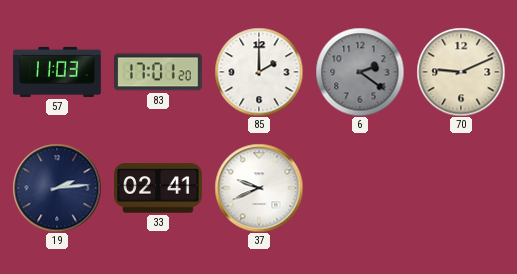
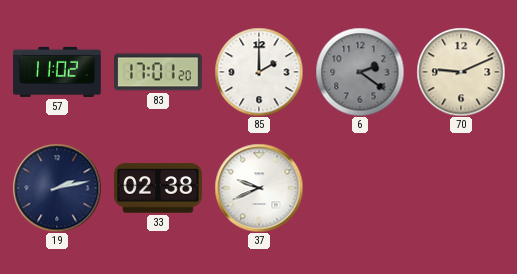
57: 11:03 -> 11:02 (57, 72)
19: 2:14 -> 2:13 (57, 188)
33: 02:41 -> 02:38 (159, 188)
